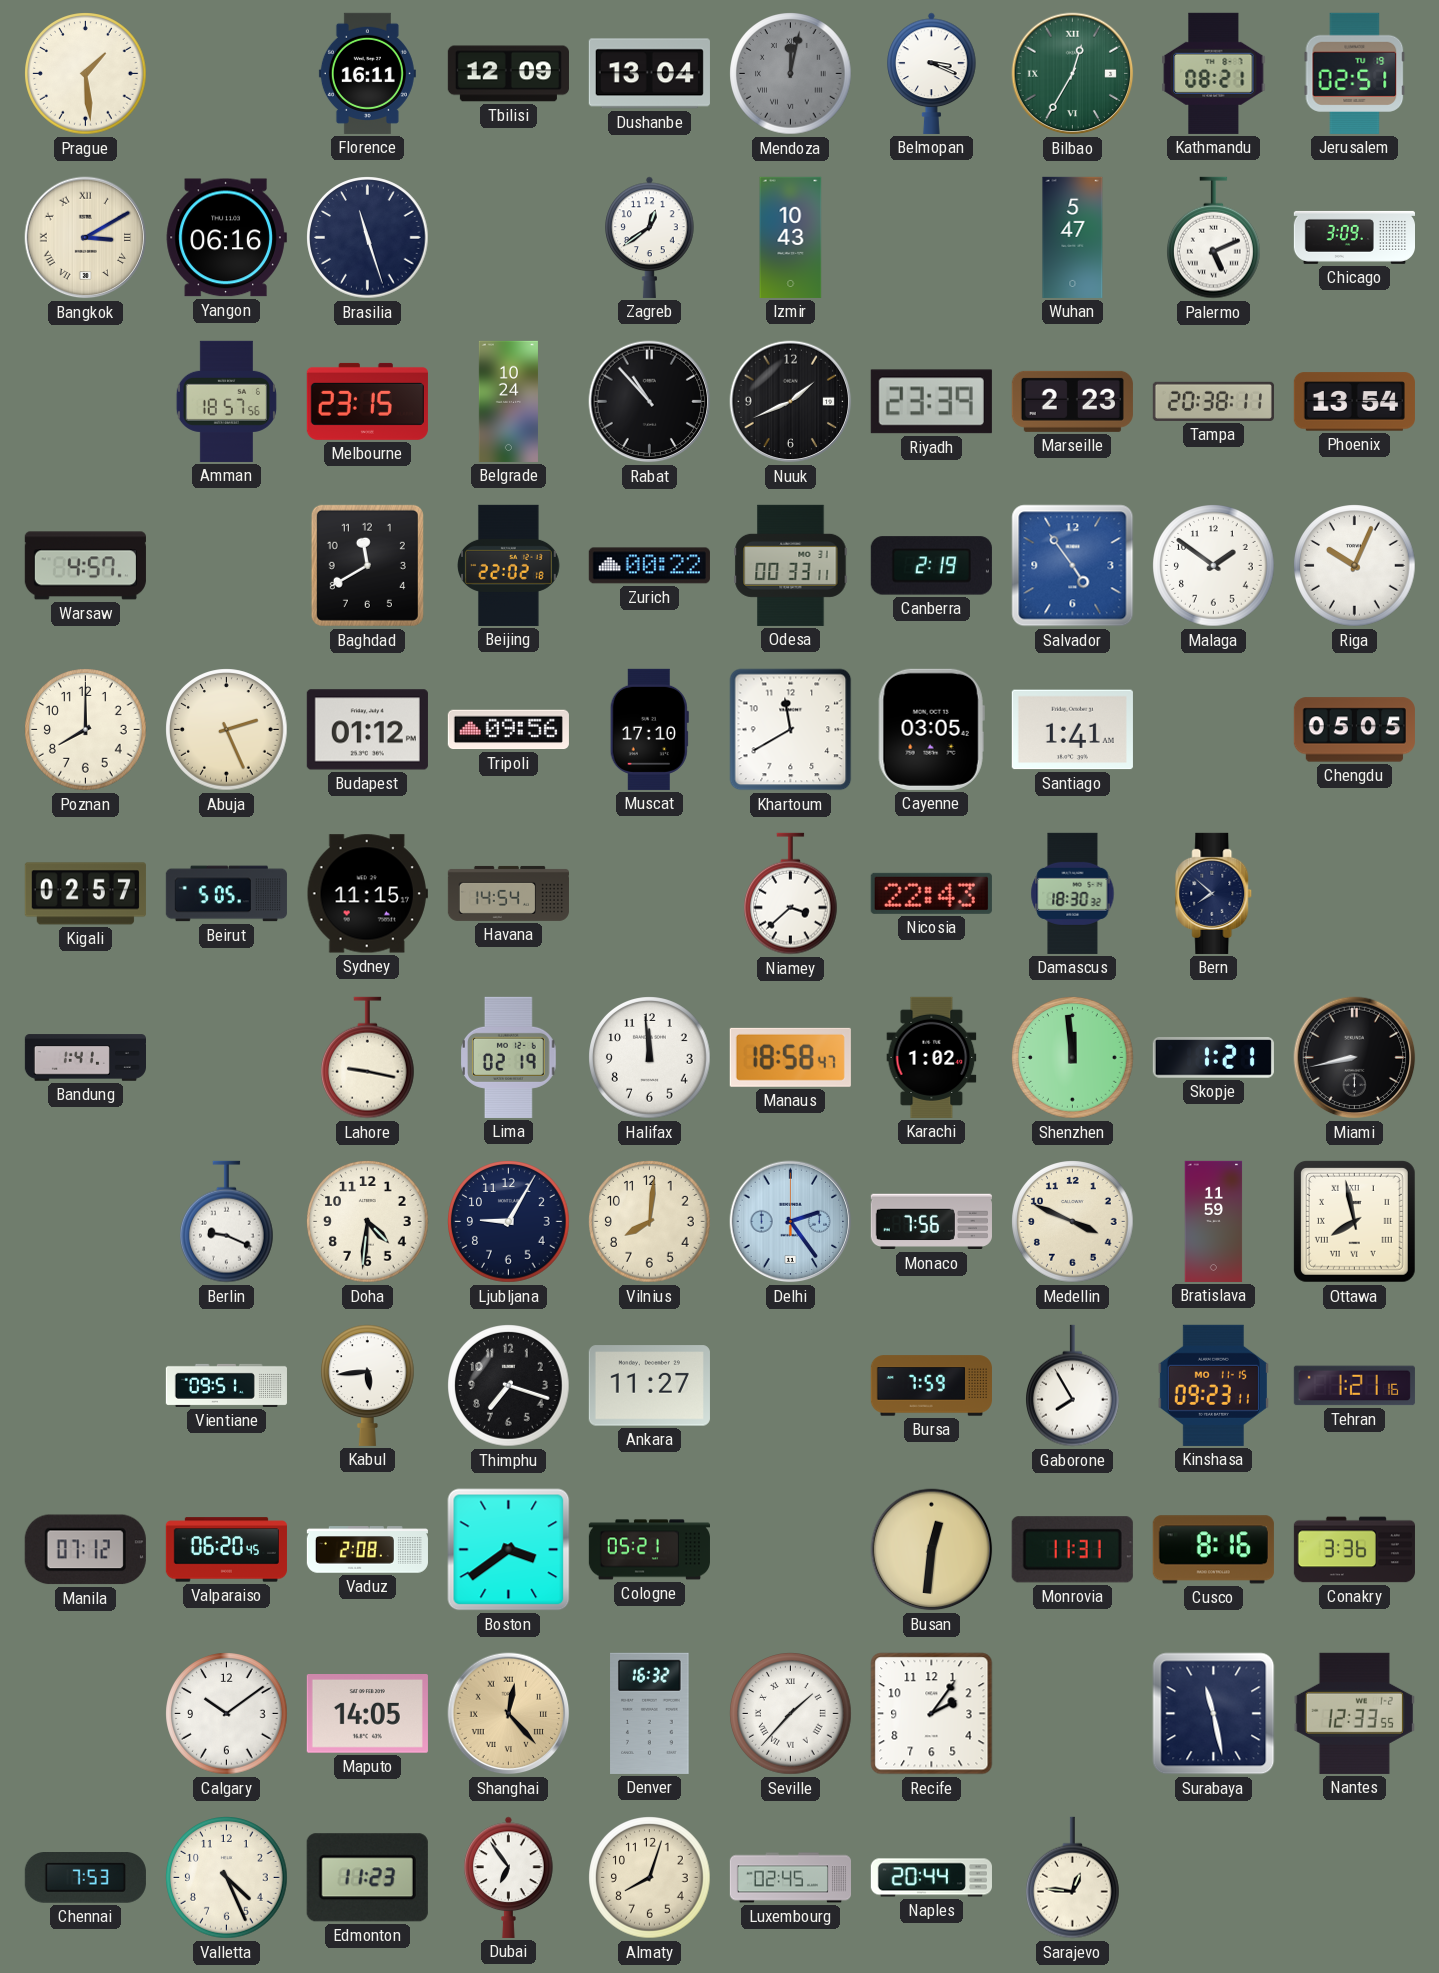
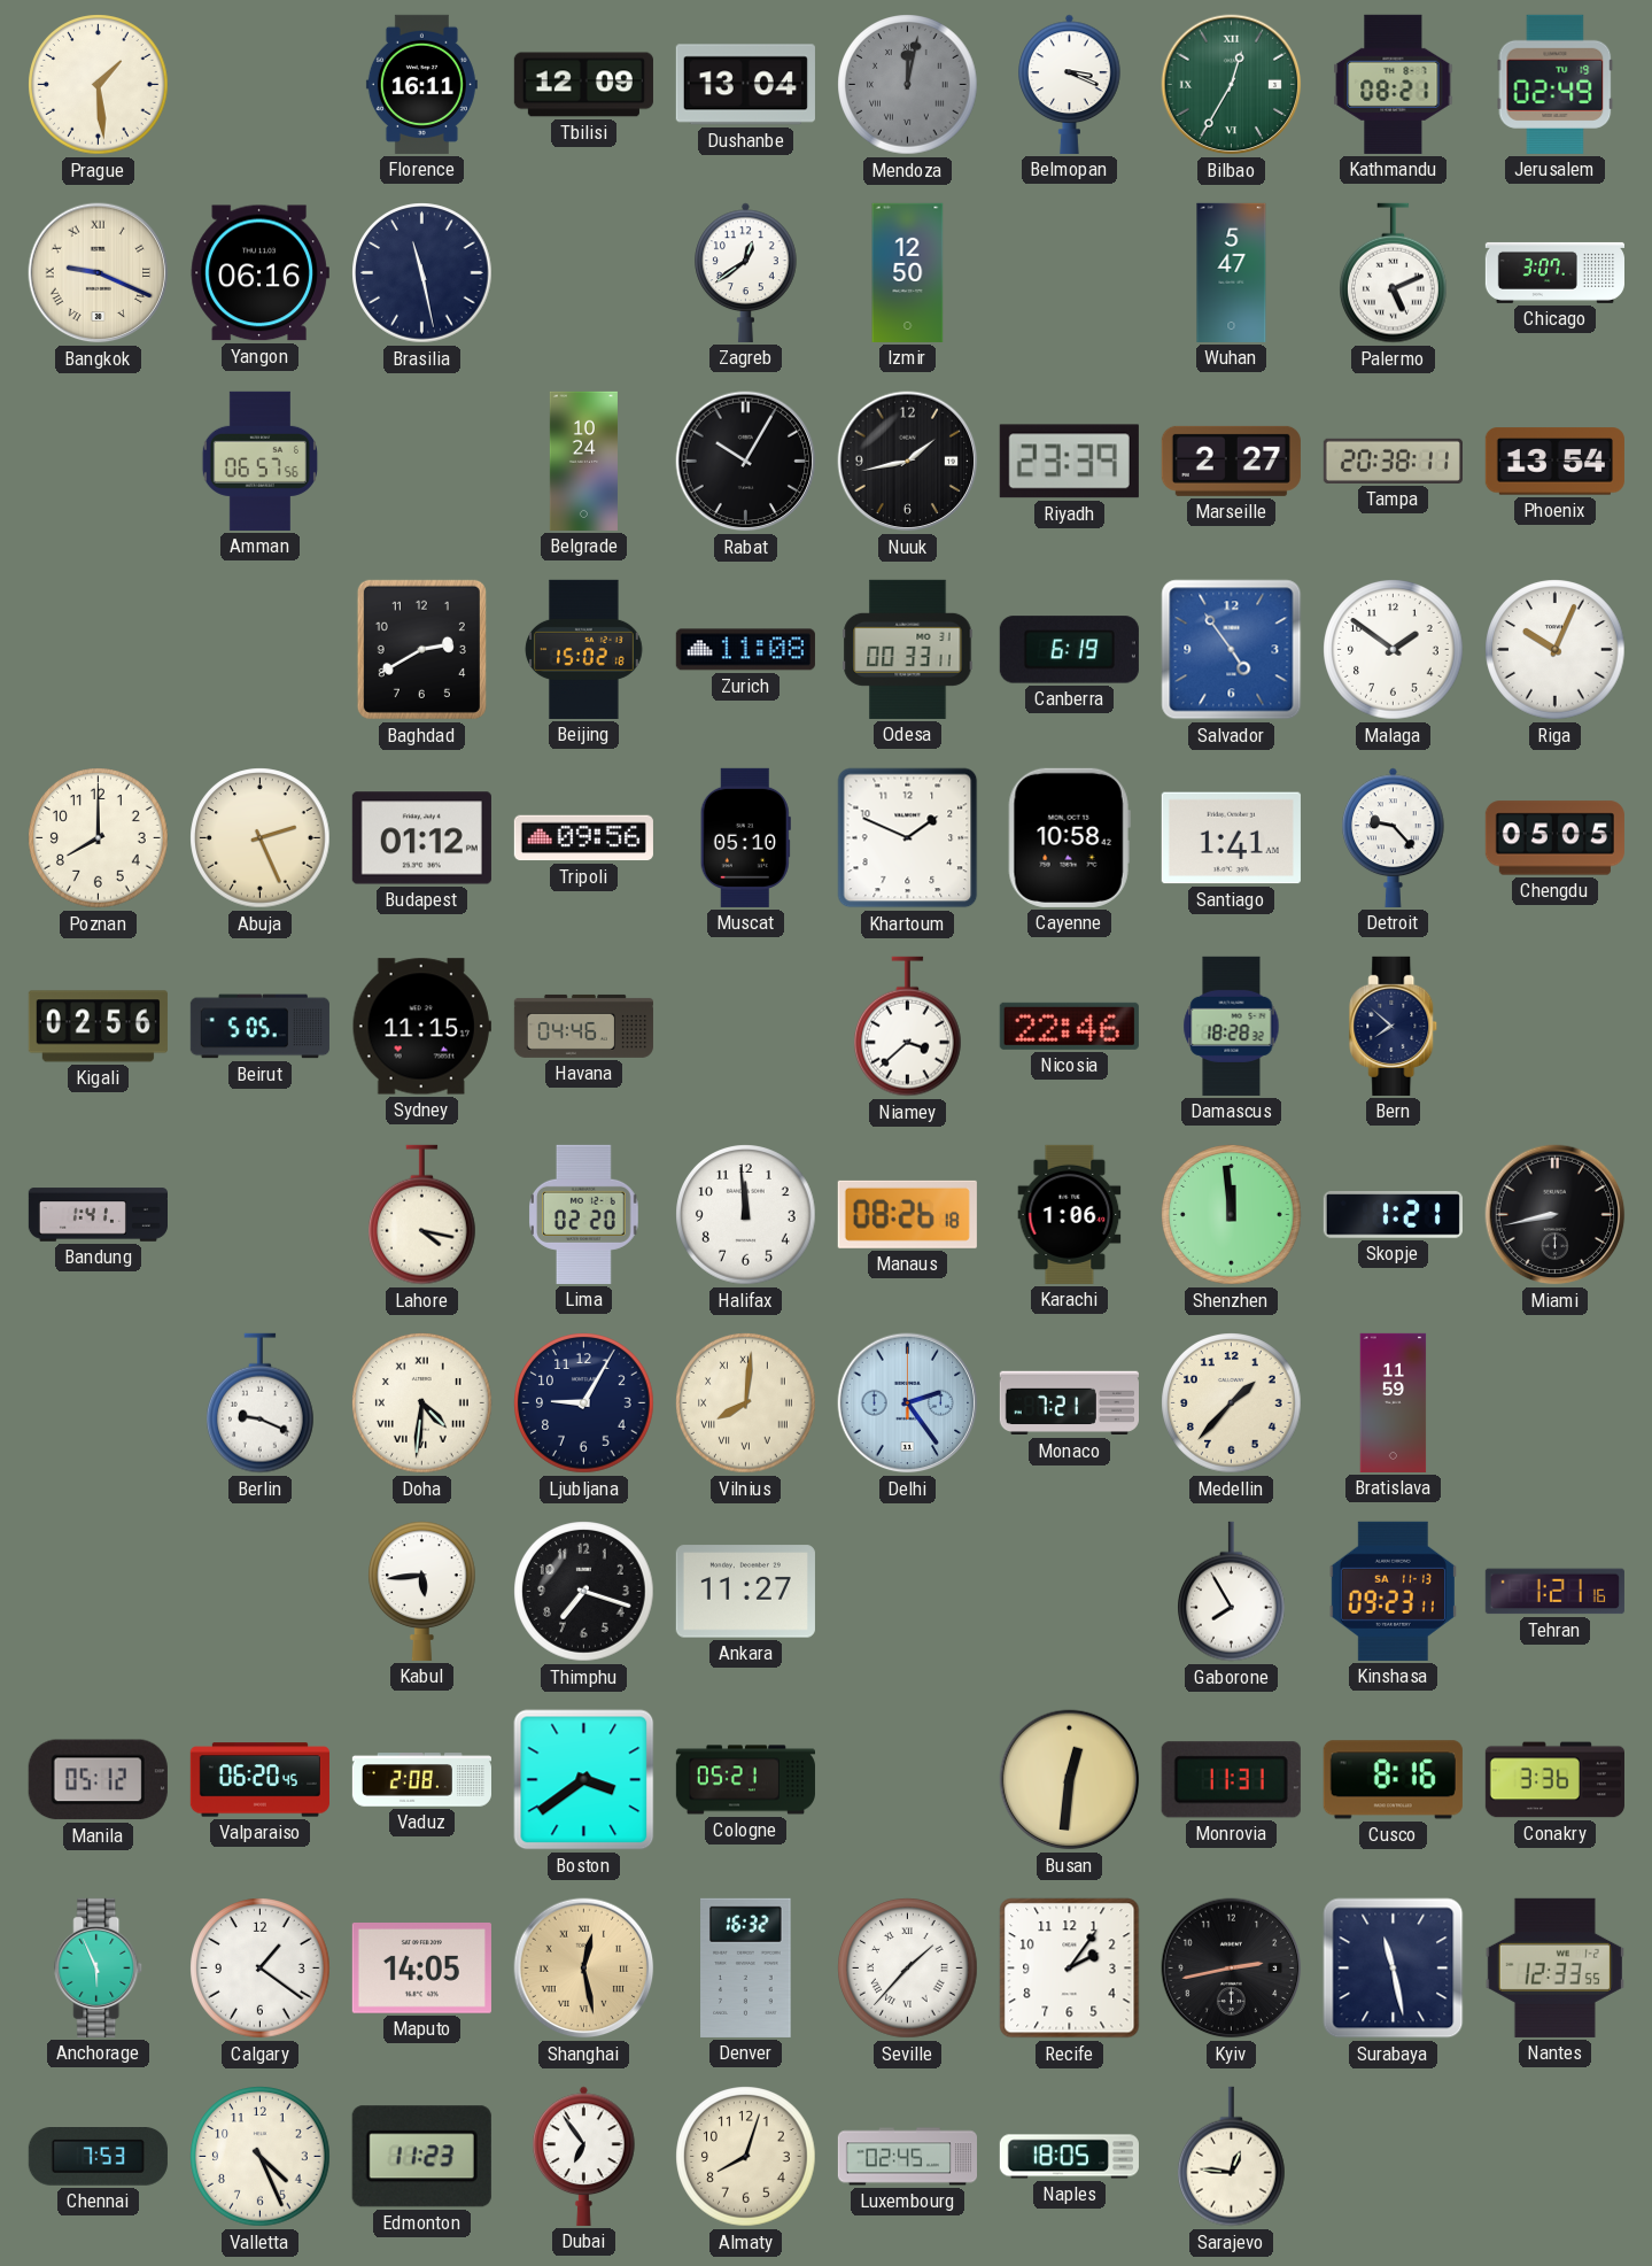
Jerusalem: 02:51 -> 02:49 (1556, 84)
Bangkok: 3:10 -> 9:19 (99, 273)
Brasilia: 11:27 -> 11:28 (422, 273)
Izmir: 10:43 -> 12:50 (908, 272)
Chicago: 3:09 -> 3:07 (1554, 272)
Amman: 18:57 -> 06:57 (259, 461)
Melbourne: 23:15 -> none (367, 401)
Rabat: 10:53 -> 10:05 (746, 462)
Nuuk: 1:41 -> 1:43 (908, 462)
Marseille: 2:23 -> 2:27 (1231, 461)
Warsaw: 4:57 -> none (85, 566)
Baghdad: 11:40 -> 2:40 (421, 649)
Beijing: 22:02 -> 15:02 (584, 649)
Zurich: 00:22 -> 11:08 (745, 650)
Canberra: 2:19 -> 6:19 (1069, 650)
Muscat: 17:10 -> 05:10 (745, 837)
Khartoum: 11:40 -> 1:49 (908, 838)
Cayenne: 03:05 -> 10:58 (1069, 837)
Detroit: none -> 9:23 (1394, 837)
Kigali: 02:57 -> 02:56 (98, 1027)
Havana: 14:54 -> 04:46 (583, 1026)
Nicosia: 22:43 -> 22:46 (1069, 1026)
Damascus: 18:30 -> 18:28 (1232, 1026)
Lahore: 9:17 -> 4:17 (422, 1215)
Lima: 02:19 -> 02:20 (584, 1214)
Manaus: 18:58 -> 08:26 (907, 1214)
Karachi: 1:02 -> 1:06 (1070, 1214)
Doha numerals: Arabic -> Roman (422, 1403)
Vilnius numerals: Arabic -> Roman (746, 1403)
Monaco: 7:56 -> 7:21 (1069, 1403)
Medellin: 3:49 -> 1:37 (1232, 1403)
Ottawa: 7:58 -> none (1354, 1221)
Vientiane: 09:51 -> none (226, 1385)
Bursa: 7:59 -> none (931, 1386)
Kinshasa date: MO 11-15 -> SA 11-13 (1393, 1591)
Manila: 07:12 -> 05:12 (98, 1780)
Anchorage: none -> 5:56 (99, 1967)
Calgary: 10:09 -> 1:21 (261, 1969)
Shanghai: 12:23 -> 12:28 (584, 1969)
Kyiv: none -> 2:43 (1232, 1969)
Naples: 20:44 -> 18:05 (1069, 2157)
